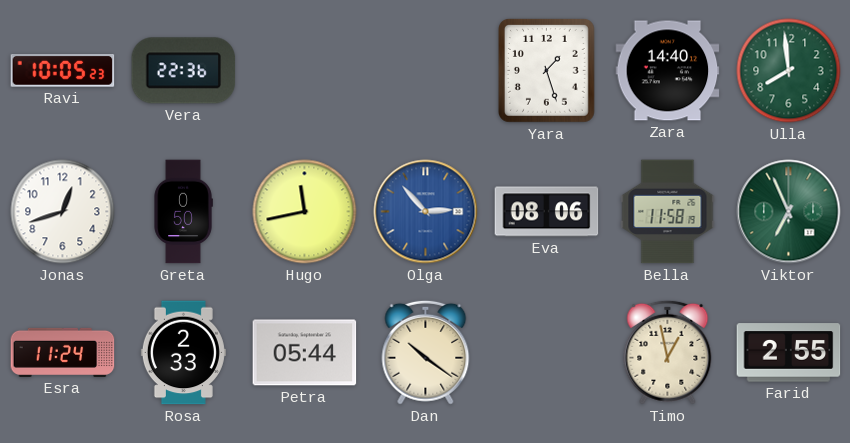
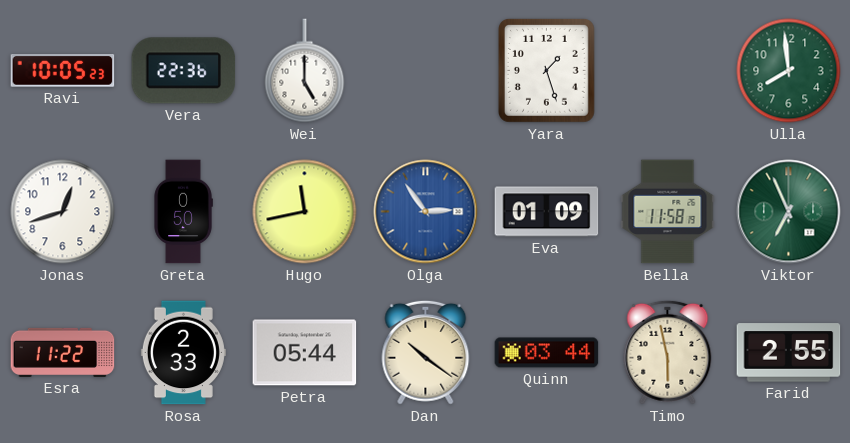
Wei: none -> 5:00 (305, 71)
Zara: 14:40 -> none (668, 71)
Olga: 2:53 -> 2:54 (426, 212)
Eva: 08:06 -> 01:09 (547, 212)
Esra: 11:24 -> 11:22 (63, 352)
Quinn: none -> 03:44 (547, 353)
Timo: 12:58 -> 5:58 (668, 352)
